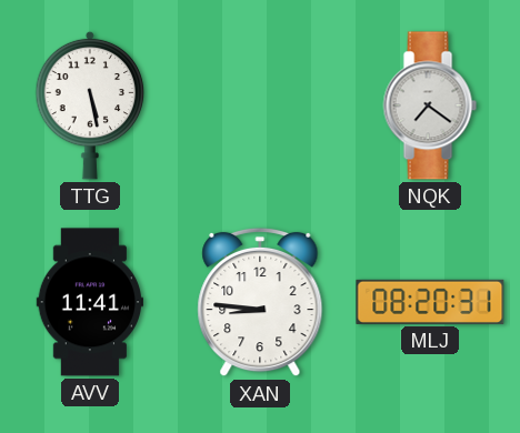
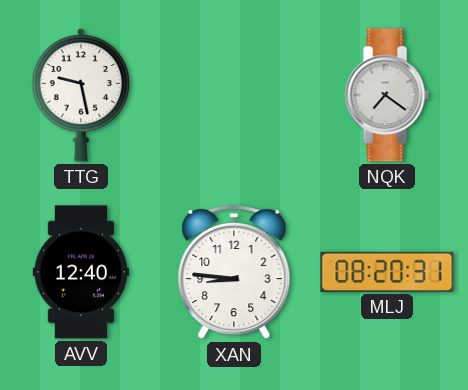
TTG: 5:28 -> 9:28 (81, 95)
AVV: 11:41 -> 12:40 (81, 272)
